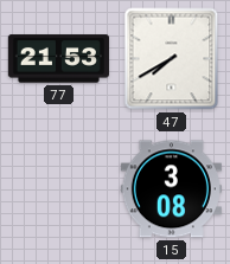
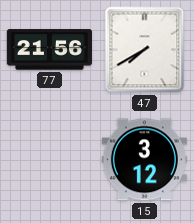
77: 21:53 -> 21:56 (49, 50)
15: 3:08 -> 3:12 (144, 160)
